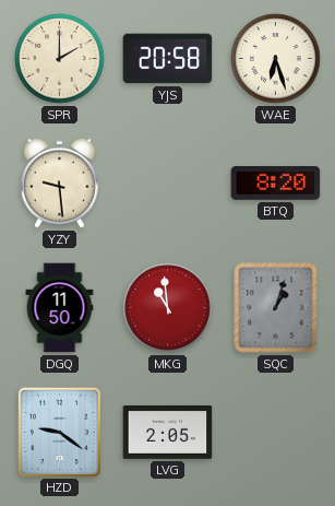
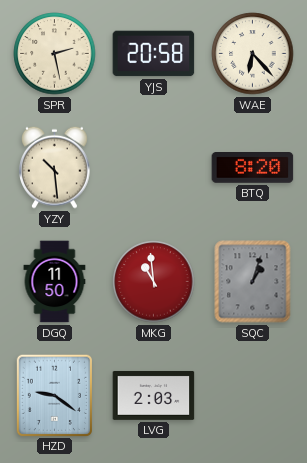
SPR: 2:00 -> 2:28 (55, 54)
WAE: 6:27 -> 6:23 (253, 54)
YZY: 9:29 -> 10:29 (55, 167)
LVG: 2:05 -> 2:03 (154, 395)
